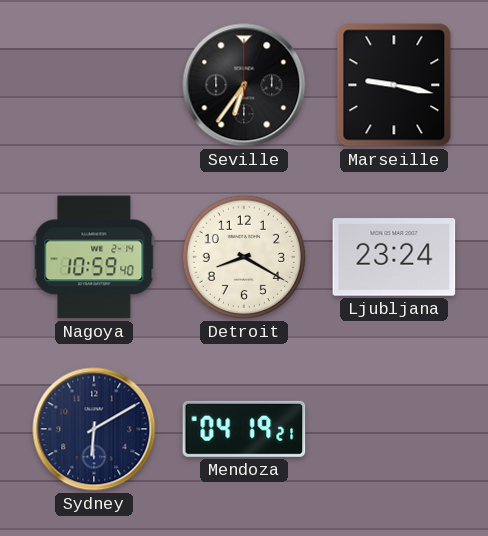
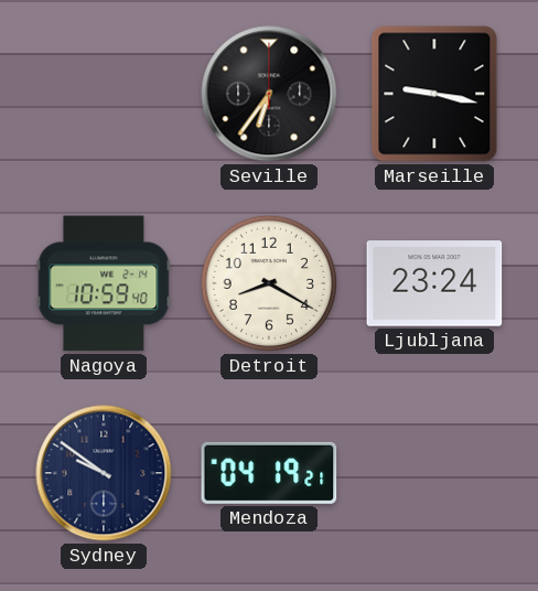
Sydney: 6:10 -> 9:51 (104, 473)
